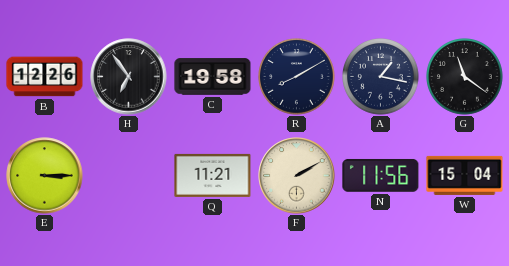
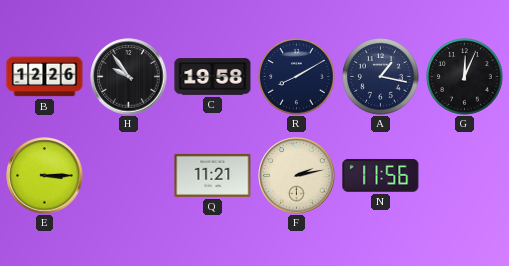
H: 6:54 -> 9:54 (129, 77)
G: 11:21 -> 12:04 (465, 77)
F: 2:10 -> 2:13 (297, 176)
W: 15:04 -> none (465, 175)
